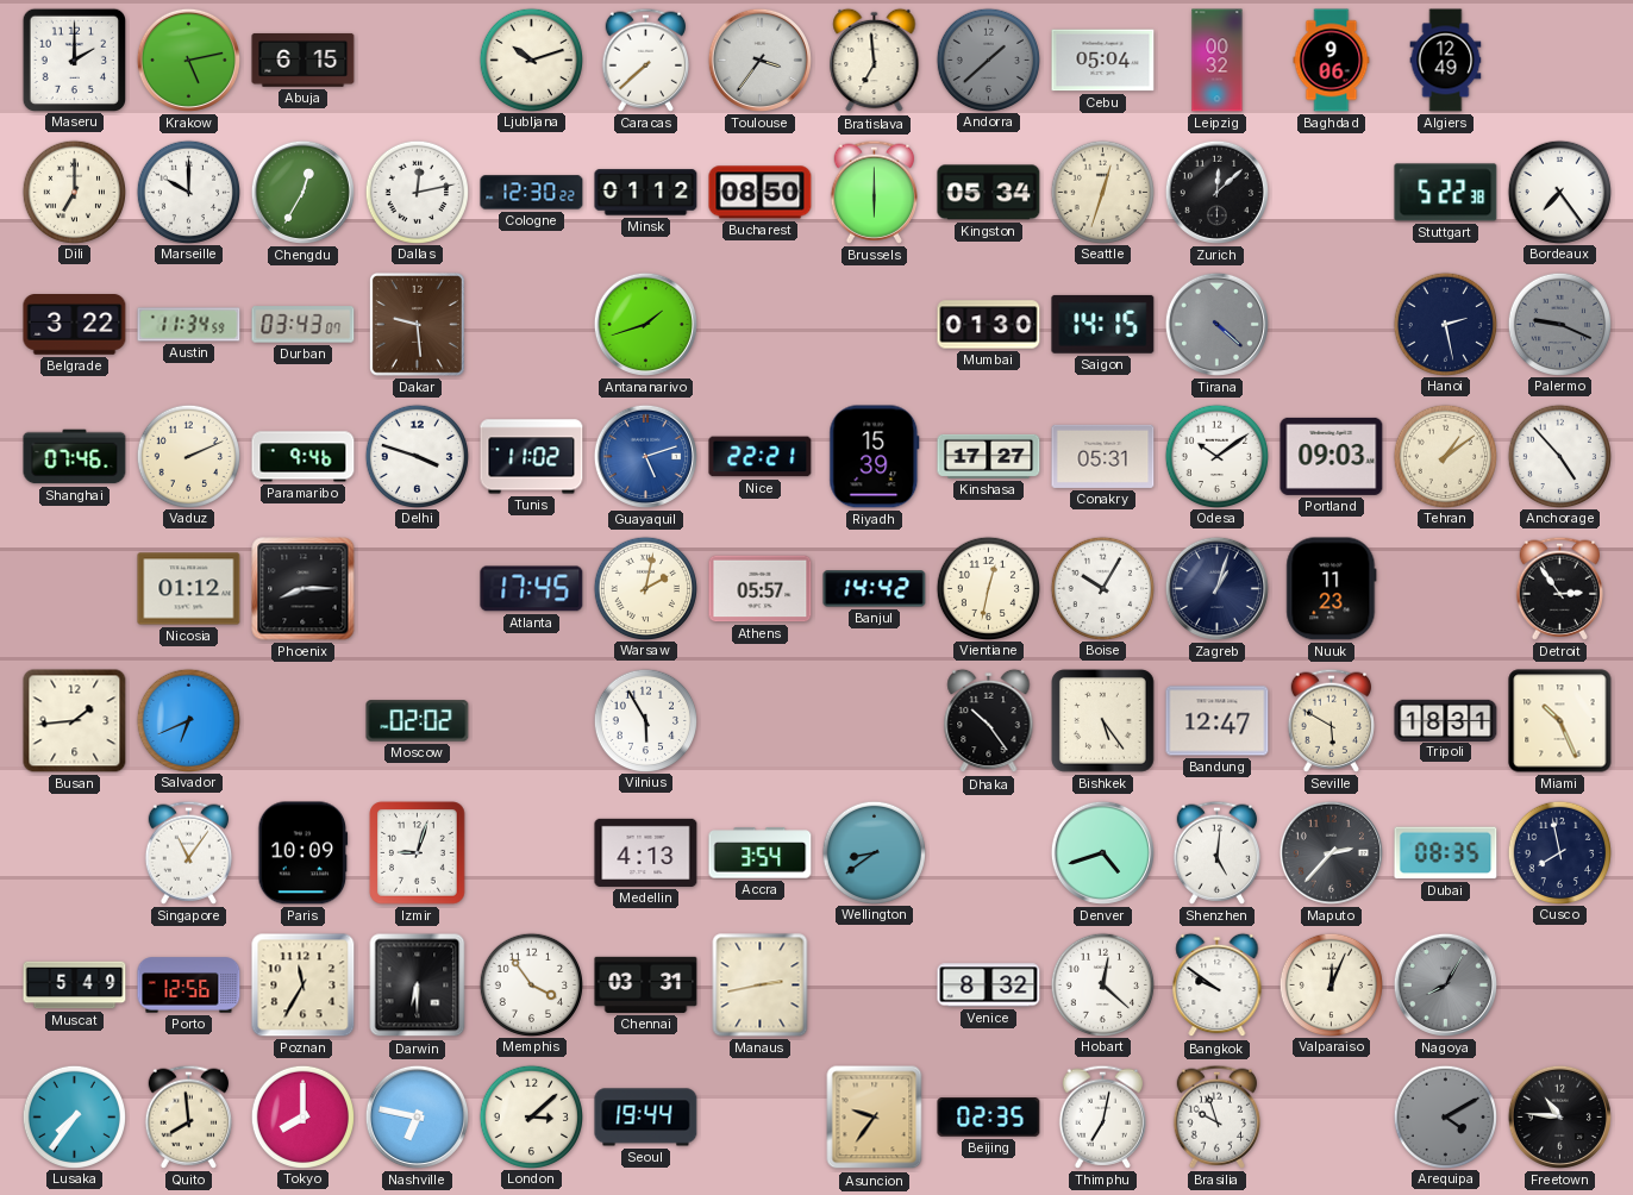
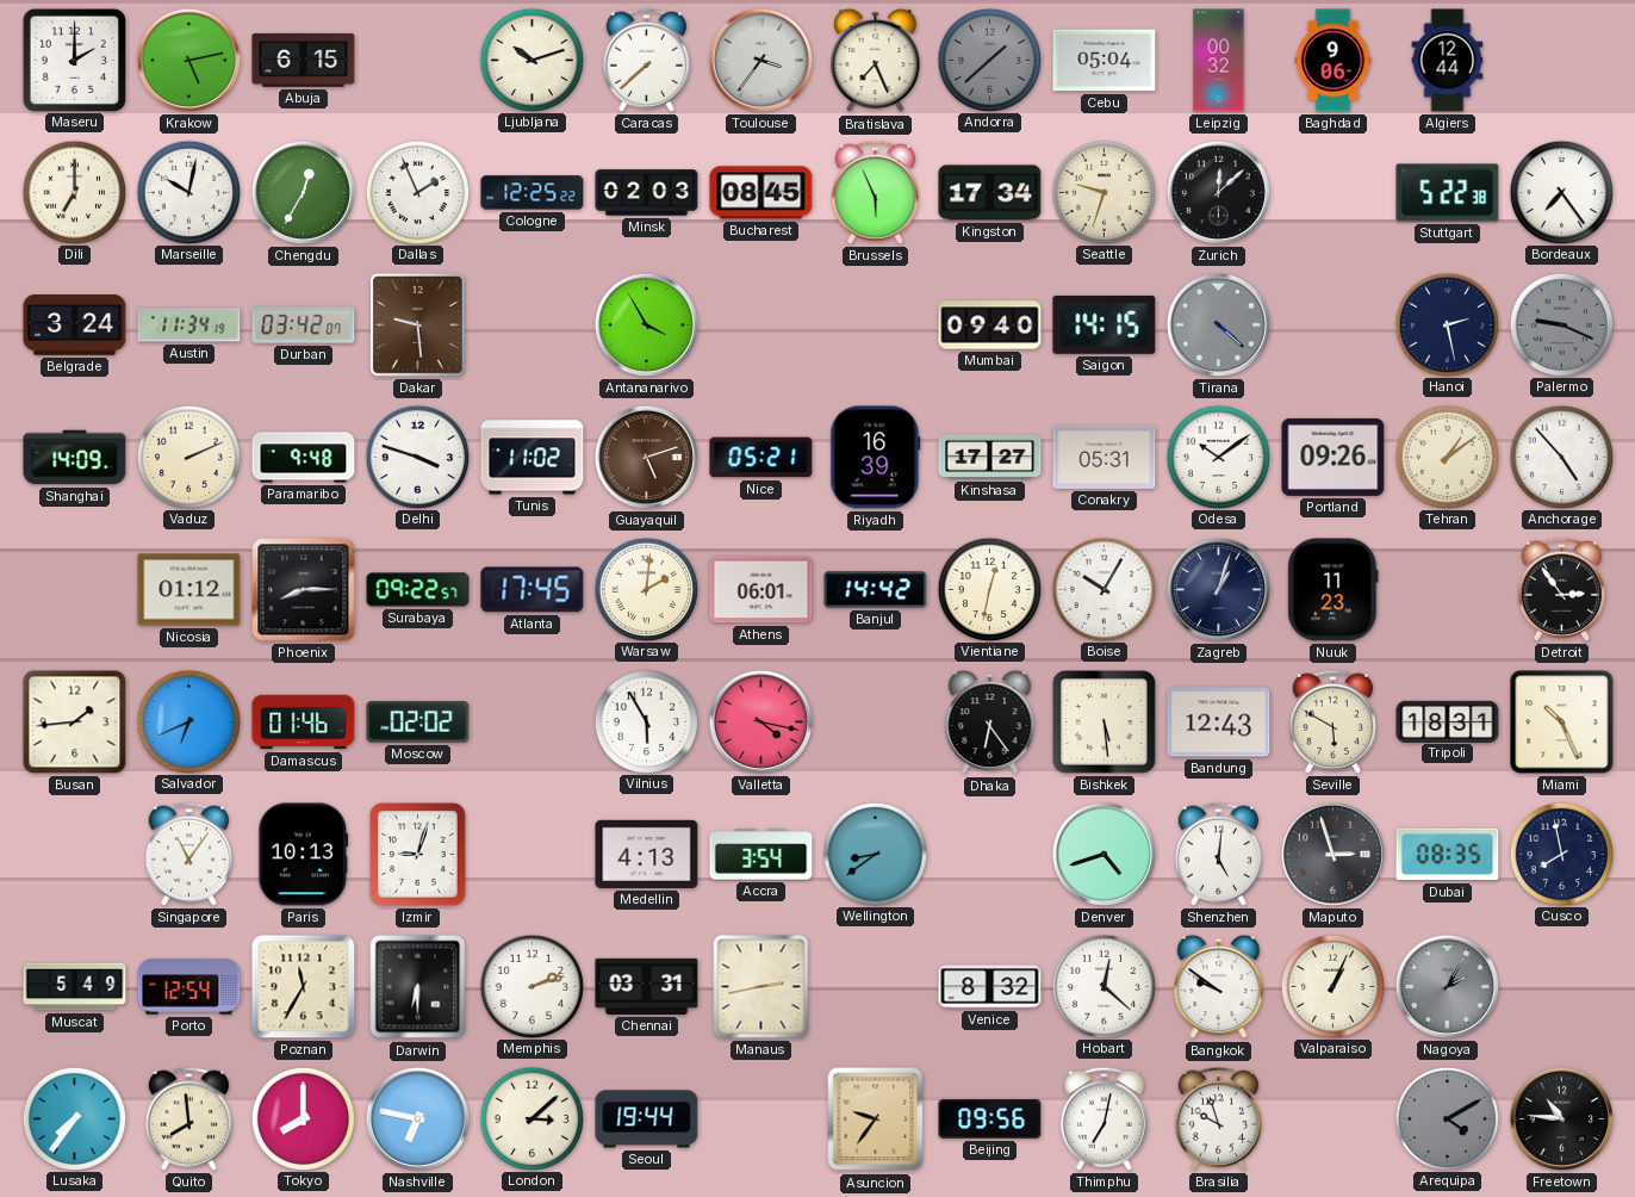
Bratislava: 6:59 -> 7:26 (876, 61)
Algiers: 12:49 -> 12:44 (1448, 61)
Marseille: 10:00 -> 10:02 (188, 192)
Dallas: 12:13 -> 1:56 (417, 192)
Cologne: 12:30 -> 12:25 (533, 193)
Minsk: 01:12 -> 02:03 (647, 193)
Bucharest: 08:50 -> 08:45 (761, 193)
Brussels: 6:00 -> 5:56 (875, 192)
Kingston: 05:34 -> 17:34 (990, 193)
Seattle: 12:33 -> 9:33 (1104, 192)
Belgrade: 3:22 -> 3:24 (75, 325)
Austin: 11:34:59 -> 11:34:19 (189, 325)
Durban: 03:43 -> 03:42 (304, 325)
Antananarivo: 1:42 -> 3:55 (646, 324)
Mumbai: 01:30 -> 09:40 (990, 325)
Shanghai: 07:46 -> 14:09 (75, 458)
Paramaribo: 9:46 -> 9:48 (304, 458)
Guayaquil dial: blue -> brown (646, 457)
Nice: 22:21 -> 05:21 (761, 458)
Riyadh: 15:39 -> 16:39 (876, 458)
Portland: 09:03 -> 09:26 (1334, 457)
Surabaya: none -> 09:22 (418, 590)
Warsaw: 2:02 -> 2:01 (646, 589)
Athens: 05:57 -> 06:01 (761, 590)
Damascus: none -> 01:46 (304, 722)
Valletta: none -> 4:17 (760, 721)
Dhaka: 10:24 -> 6:24 (990, 722)
Bishkek: 5:24 -> 5:29 (1105, 722)
Bandung: 12:47 -> 12:43 (1219, 722)
Paris: 10:09 -> 10:13 (304, 855)
Maputo: 2:37 -> 2:57 (1332, 854)
Porto: 12:56 -> 12:54 (189, 987)
Memphis: 3:54 -> 2:12 (531, 986)
Valparaiso: 12:04 -> 1:04 (1332, 986)
Nagoya: 8:05 -> 2:05 (1447, 986)
Beijing: 02:35 -> 09:56 (990, 1120)
